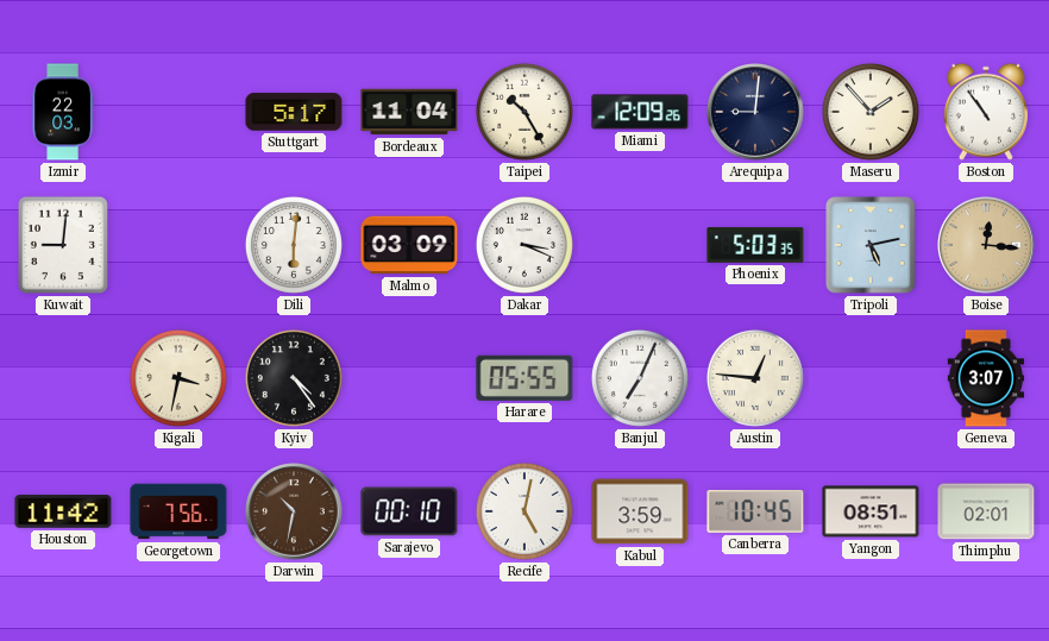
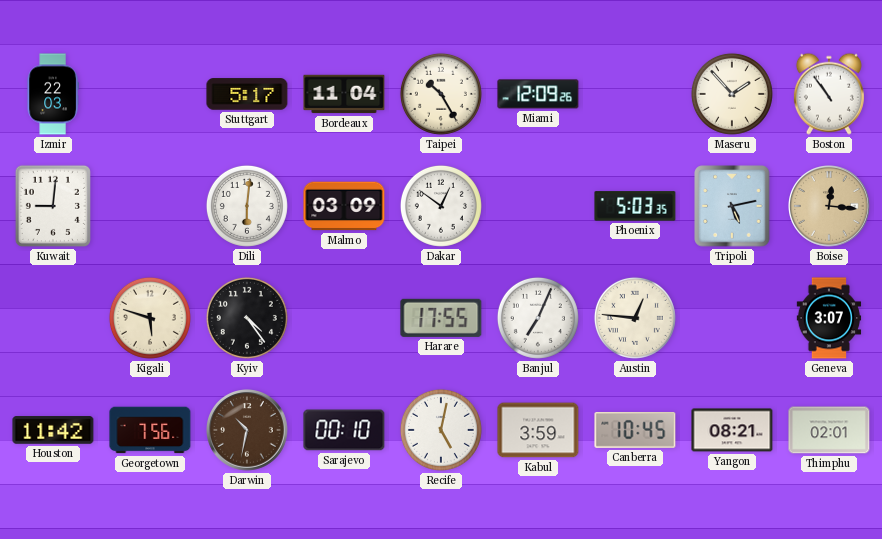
Arequipa: 9:01 -> none (756, 113)
Dakar: 3:19 -> 12:51 (441, 206)
Kigali: 3:32 -> 5:48 (150, 318)
Harare: 05:55 -> 17:55 (441, 318)
Yangon: 08:51 -> 08:21 (732, 430)
